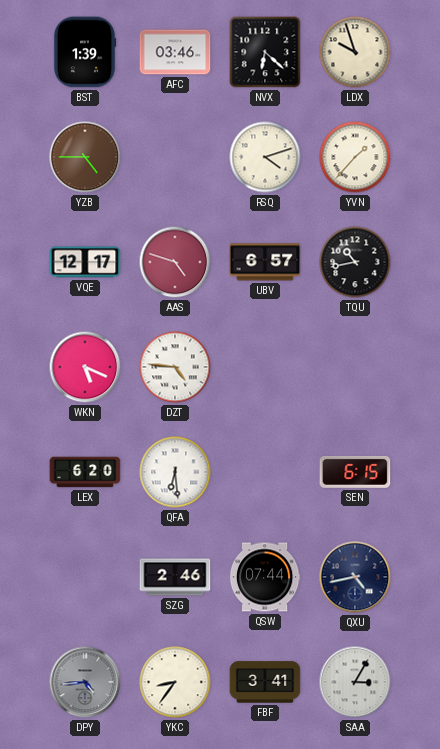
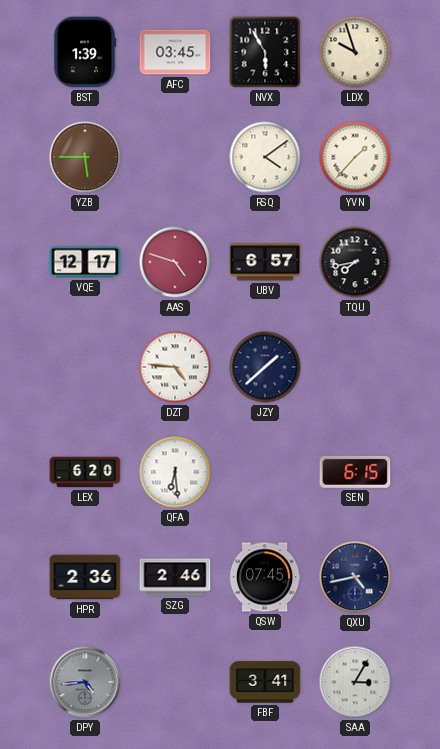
AFC: 03:46 -> 03:45 (175, 52)
NVX: 6:22 -> 5:55 (265, 52)
YZB: 4:45 -> 5:45 (85, 157)
RSQ: 4:12 -> 4:09 (265, 157)
TQU: 10:43 -> 7:43 (355, 262)
WKN: 5:19 -> none (85, 367)
JZY: none -> 1:38 (265, 367)
HPR: none -> 2:36 (85, 577)
QSW: 07:44 -> 07:45 (265, 577)
YKC: 8:36 -> none (175, 682)
